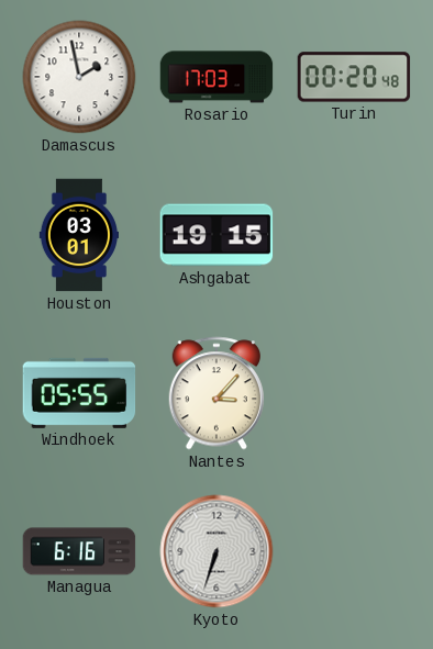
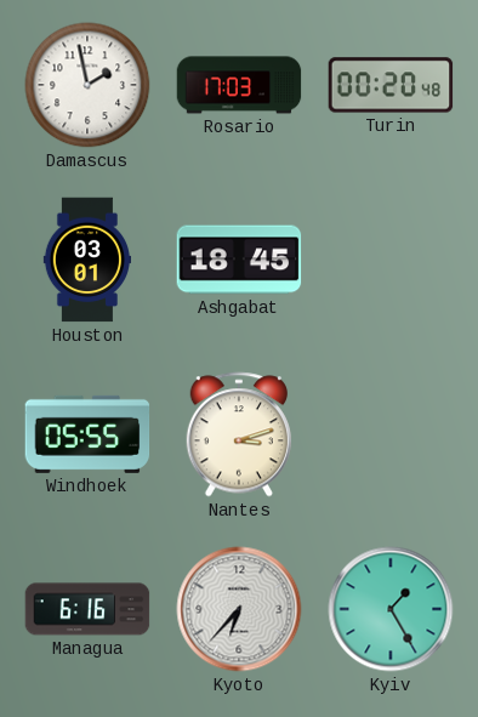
Ashgabat: 19:15 -> 18:45 (239, 260)
Nantes: 3:07 -> 3:12 (238, 434)
Kyoto: 6:33 -> 6:37 (239, 609)
Kyiv: none -> 1:25 (391, 609)
